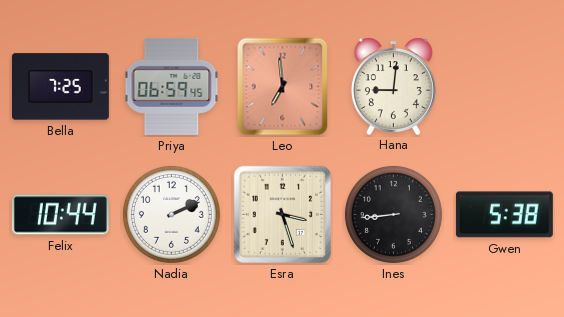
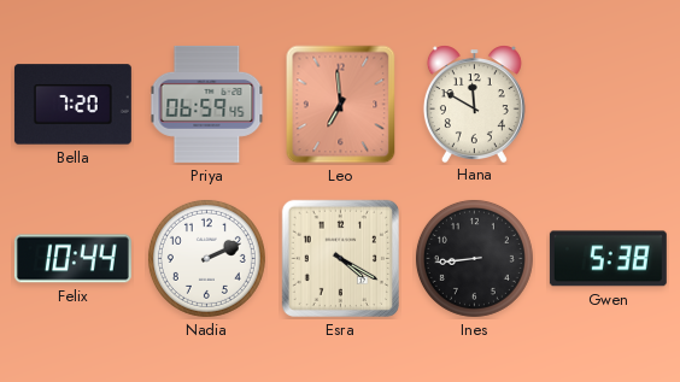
Bella: 7:25 -> 7:20 (72, 105)
Hana: 9:01 -> 11:50 (474, 104)
Esra: 3:27 -> 4:20 (340, 258)
